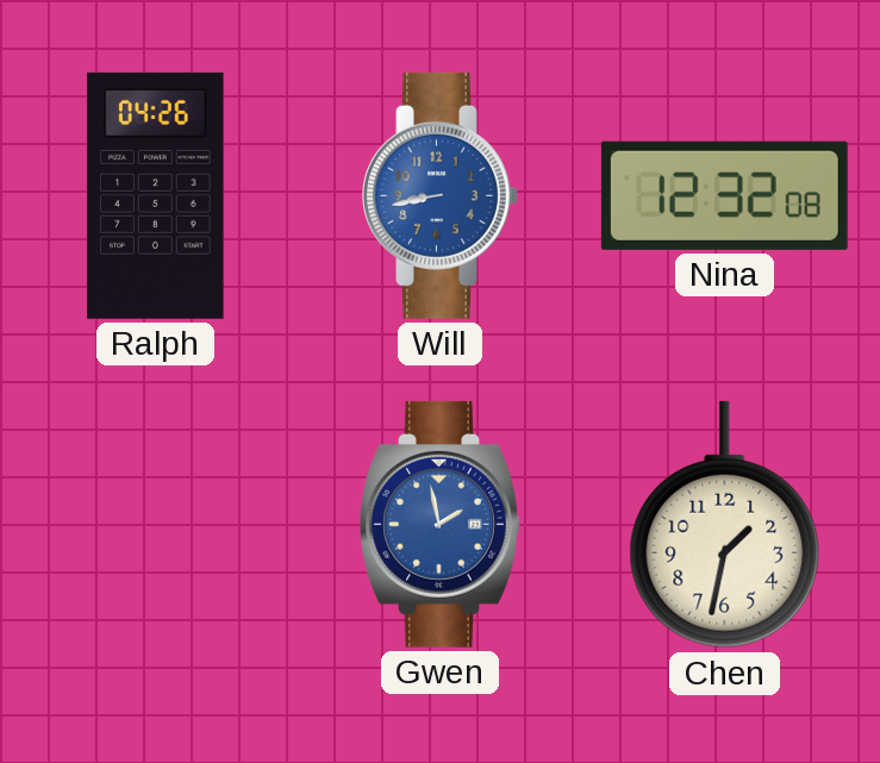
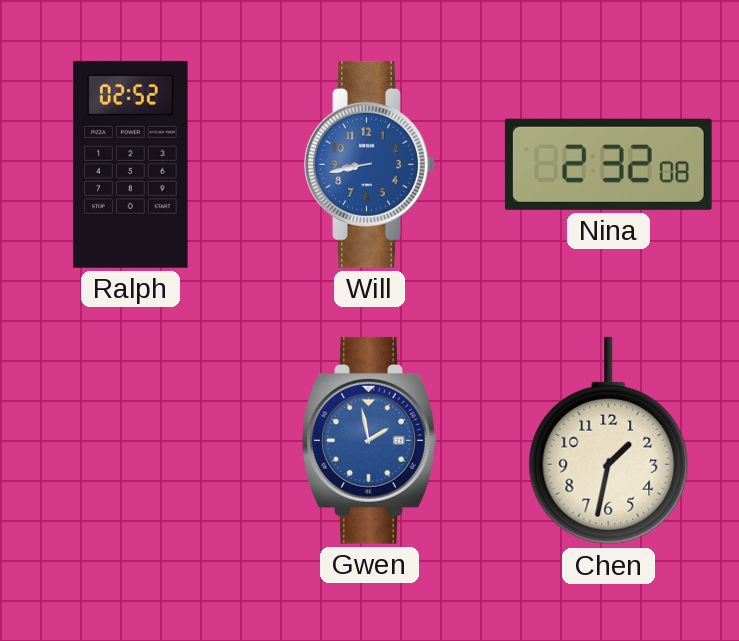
Ralph: 04:26 -> 02:52 (131, 164)
Nina: 12:32 -> 2:32 (608, 164)
